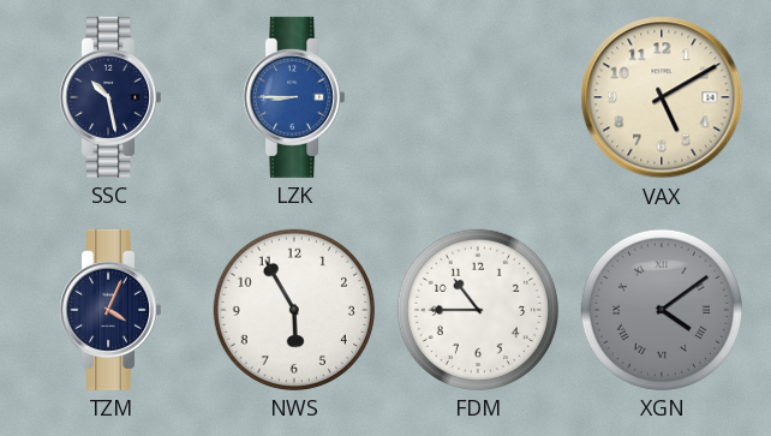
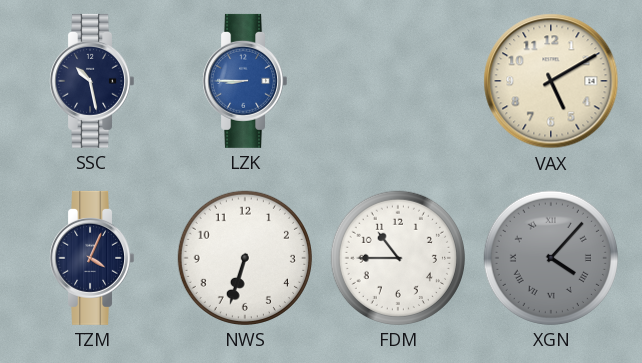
NWS: 5:55 -> 6:33 (245, 258)
XGN: 4:09 -> 4:07 (551, 258)
